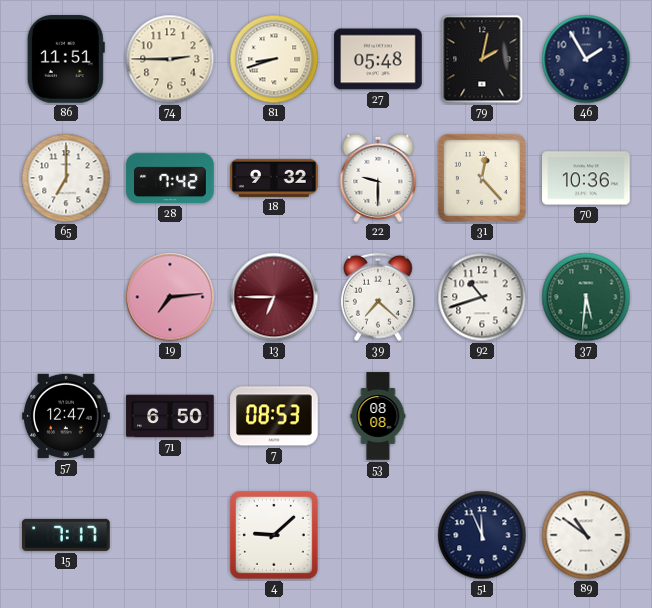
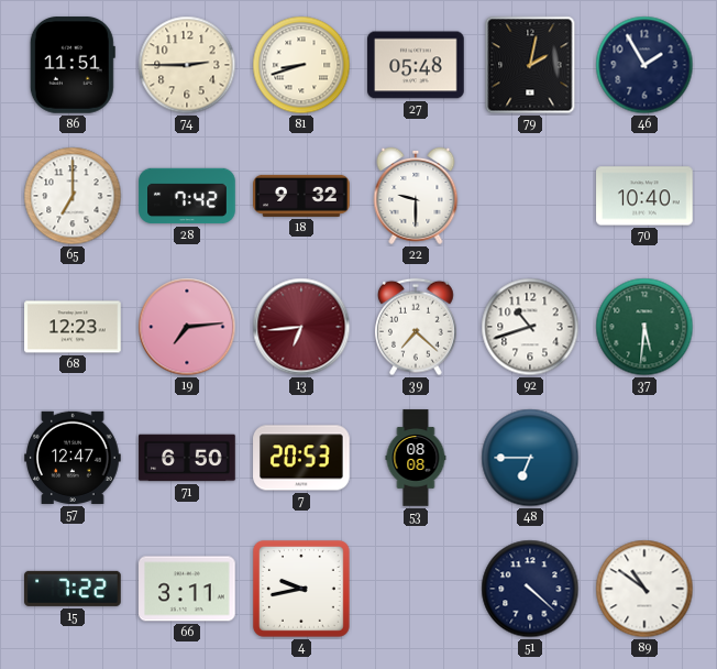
31: 12:23 -> none (482, 178)
70: 10:36 -> 10:40 (644, 196)
68: none -> 12:23 (73, 327)
13: 6:45 -> 6:44 (301, 327)
7: 08:53 -> 20:53 (301, 458)
48: none -> 6:45 (530, 458)
15: 7:17 -> 7:22 (73, 589)
66: none -> 3:11 (187, 589)
4: 9:08 -> 9:43 (301, 589)
51: 11:56 -> 4:22 (530, 589)
